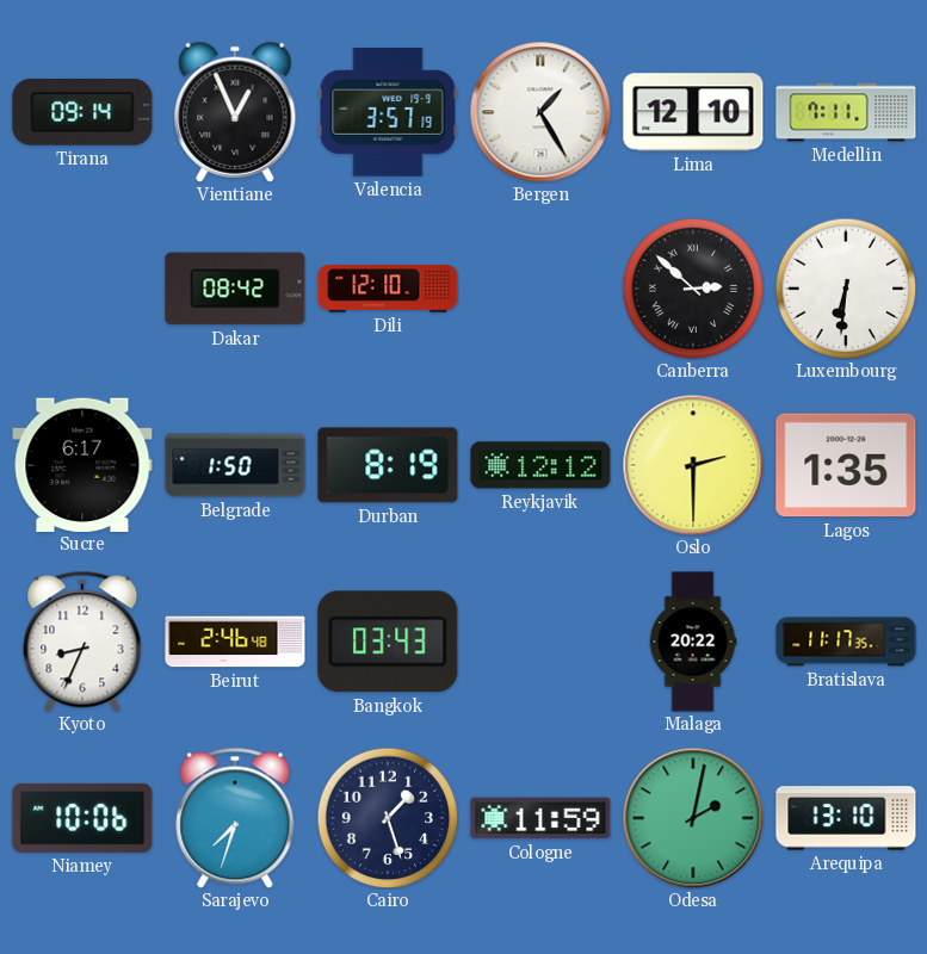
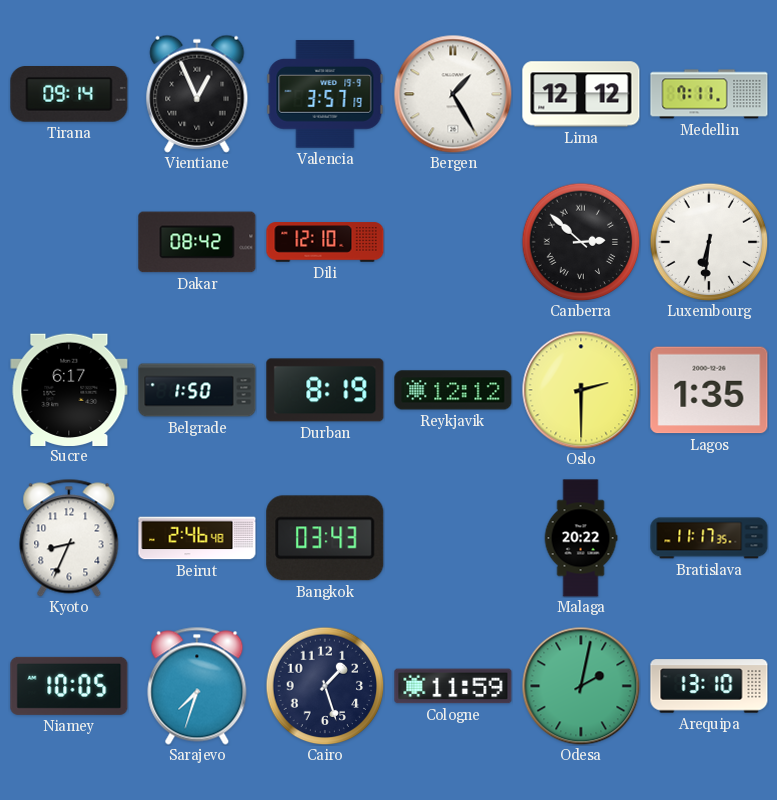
Lima: 12:10 -> 12:12 (581, 94)
Niamey: 10:06 -> 10:05 (69, 686)
